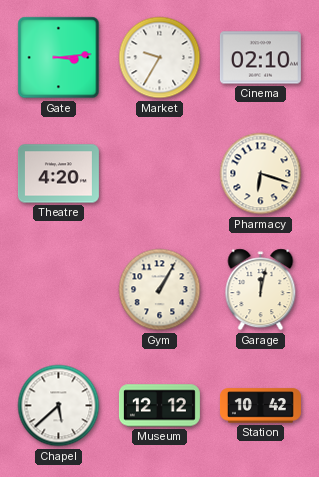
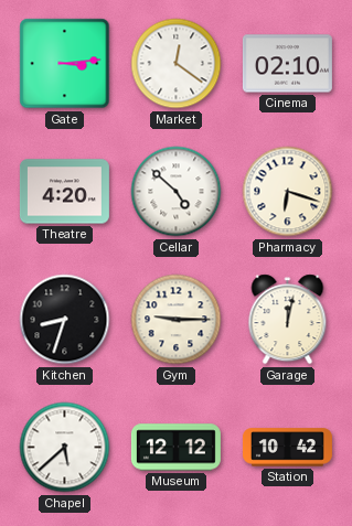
Market: 9:35 -> 12:21 (177, 64)
Cellar: none -> 4:52 (177, 192)
Kitchen: none -> 8:33 (65, 320)
Gym: 1:05 -> 9:15 (177, 320)
